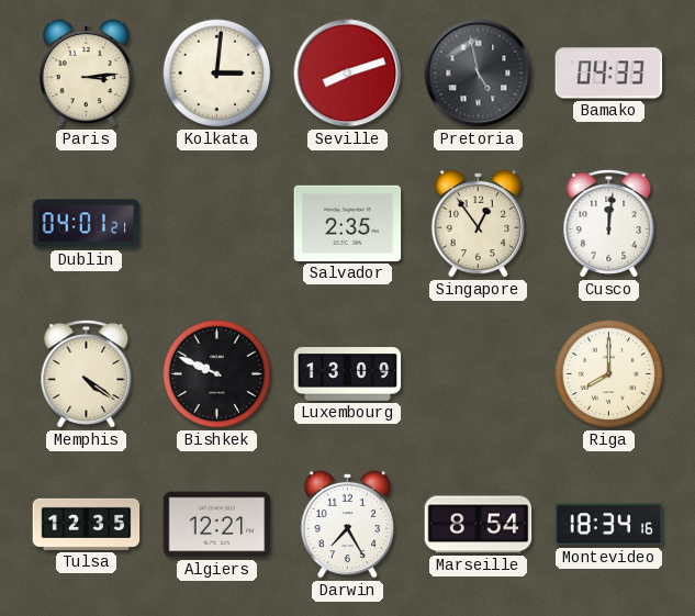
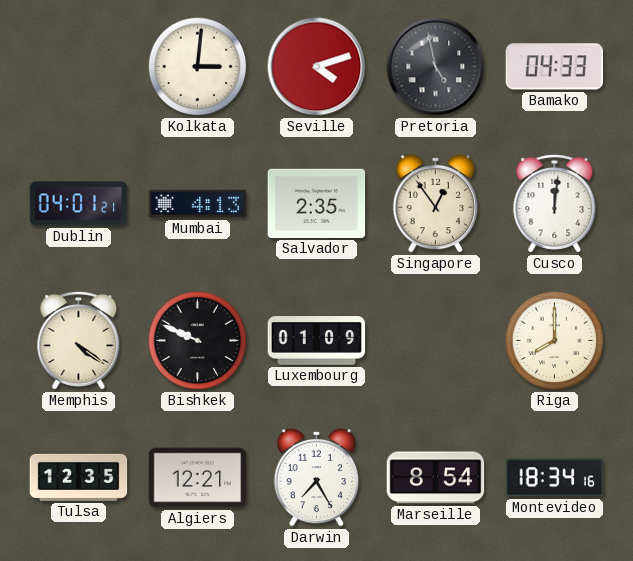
Paris: 3:14 -> none (87, 72)
Seville: 8:12 -> 4:12 (317, 67)
Mumbai: none -> 4:13 (198, 204)
Luxembourg: 13:09 -> 01:09 (317, 341)
